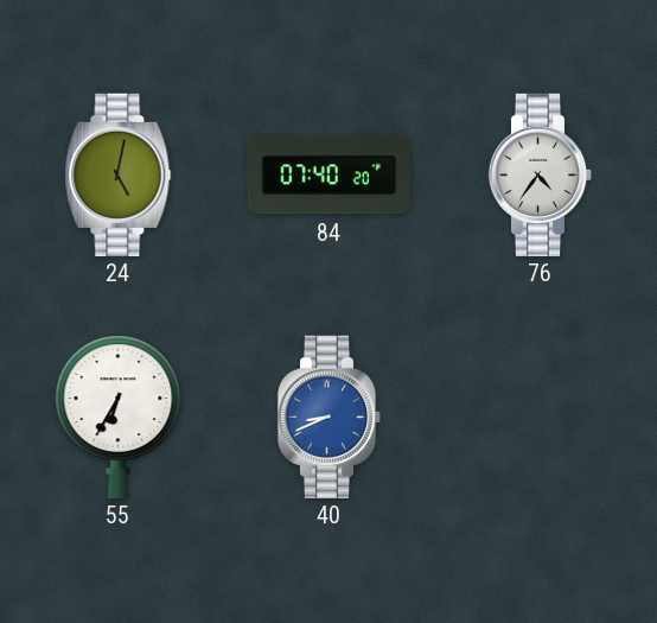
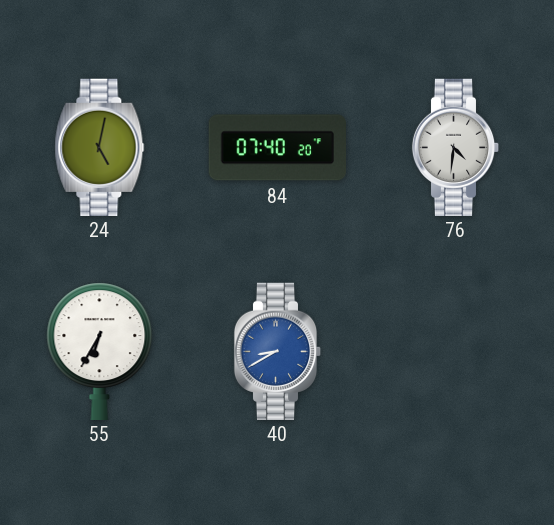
76: 4:36 -> 4:31 (456, 147)
40: 8:41 -> 8:40 (278, 351)
